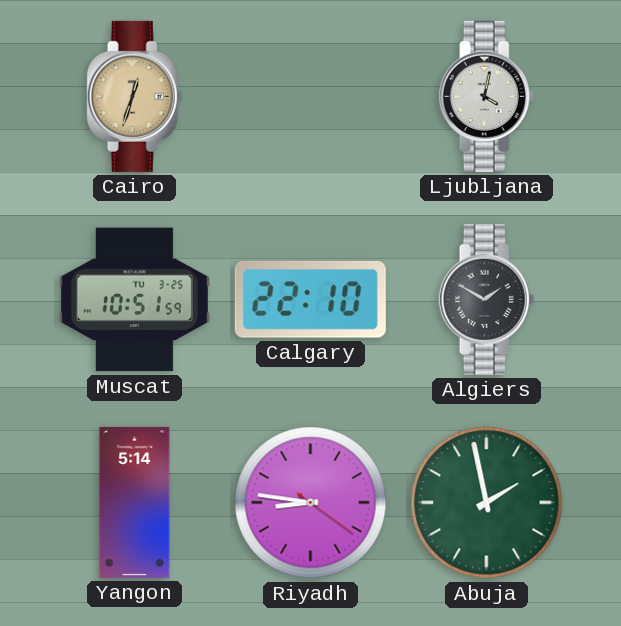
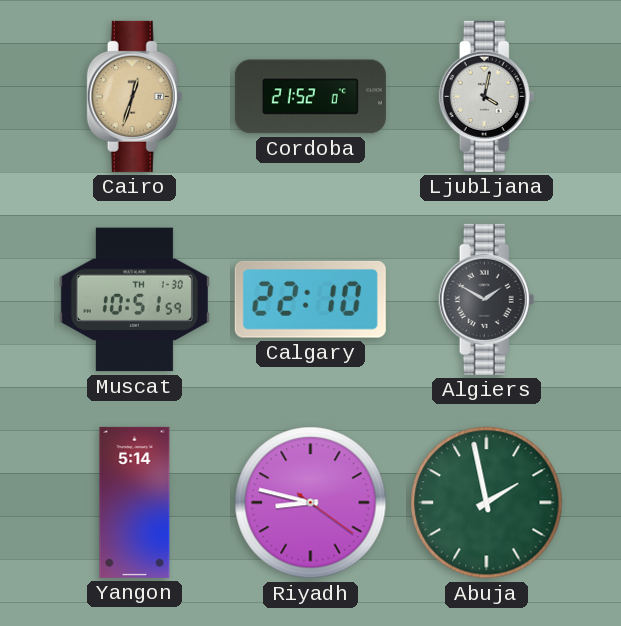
Cordoba: none -> 21:52 (310, 97)
Muscat date: TU 3-25 -> TH 1-30 (134, 300)
Riyadh: 8:46 -> 8:47 (311, 503)
